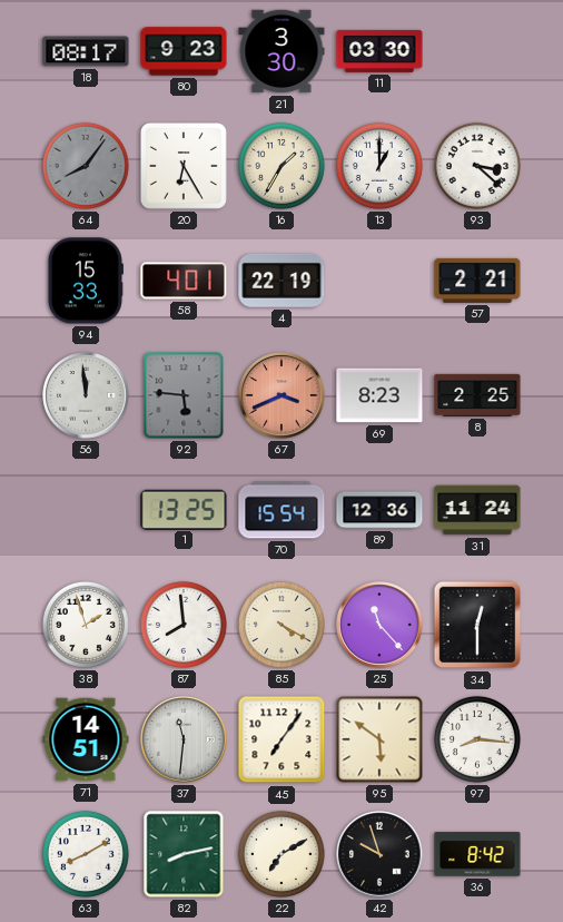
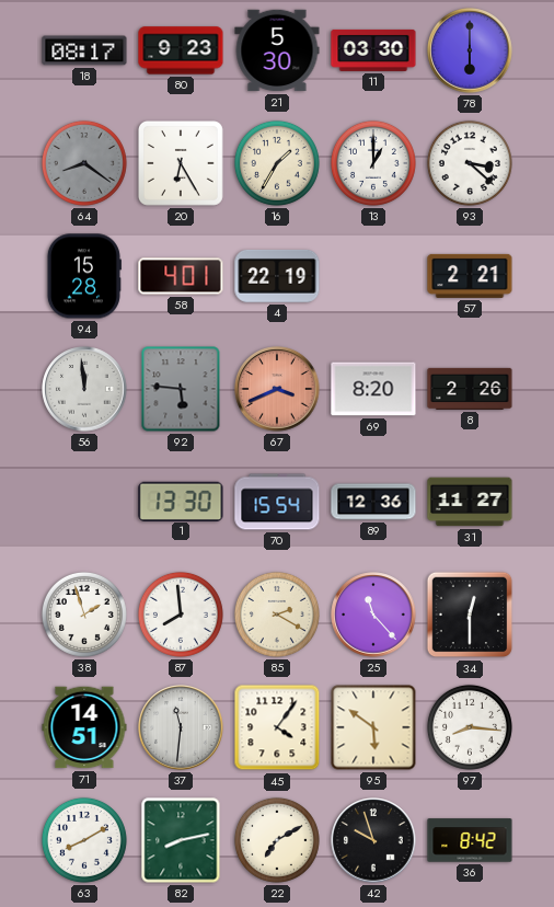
21: 3:30 -> 5:30 (277, 50)
78: none -> 6:00 (470, 50)
64: 8:06 -> 8:21 (84, 163)
94: 15:33 -> 15:28 (83, 276)
69: 8:23 -> 8:20 (373, 389)
8: 2:25 -> 2:26 (470, 389)
1: 13:25 -> 13:30 (181, 501)
31: 11:24 -> 11:27 (470, 502)
85: 4:20 -> 2:20 (277, 615)
45: 7:06 -> 4:06 (277, 727)
